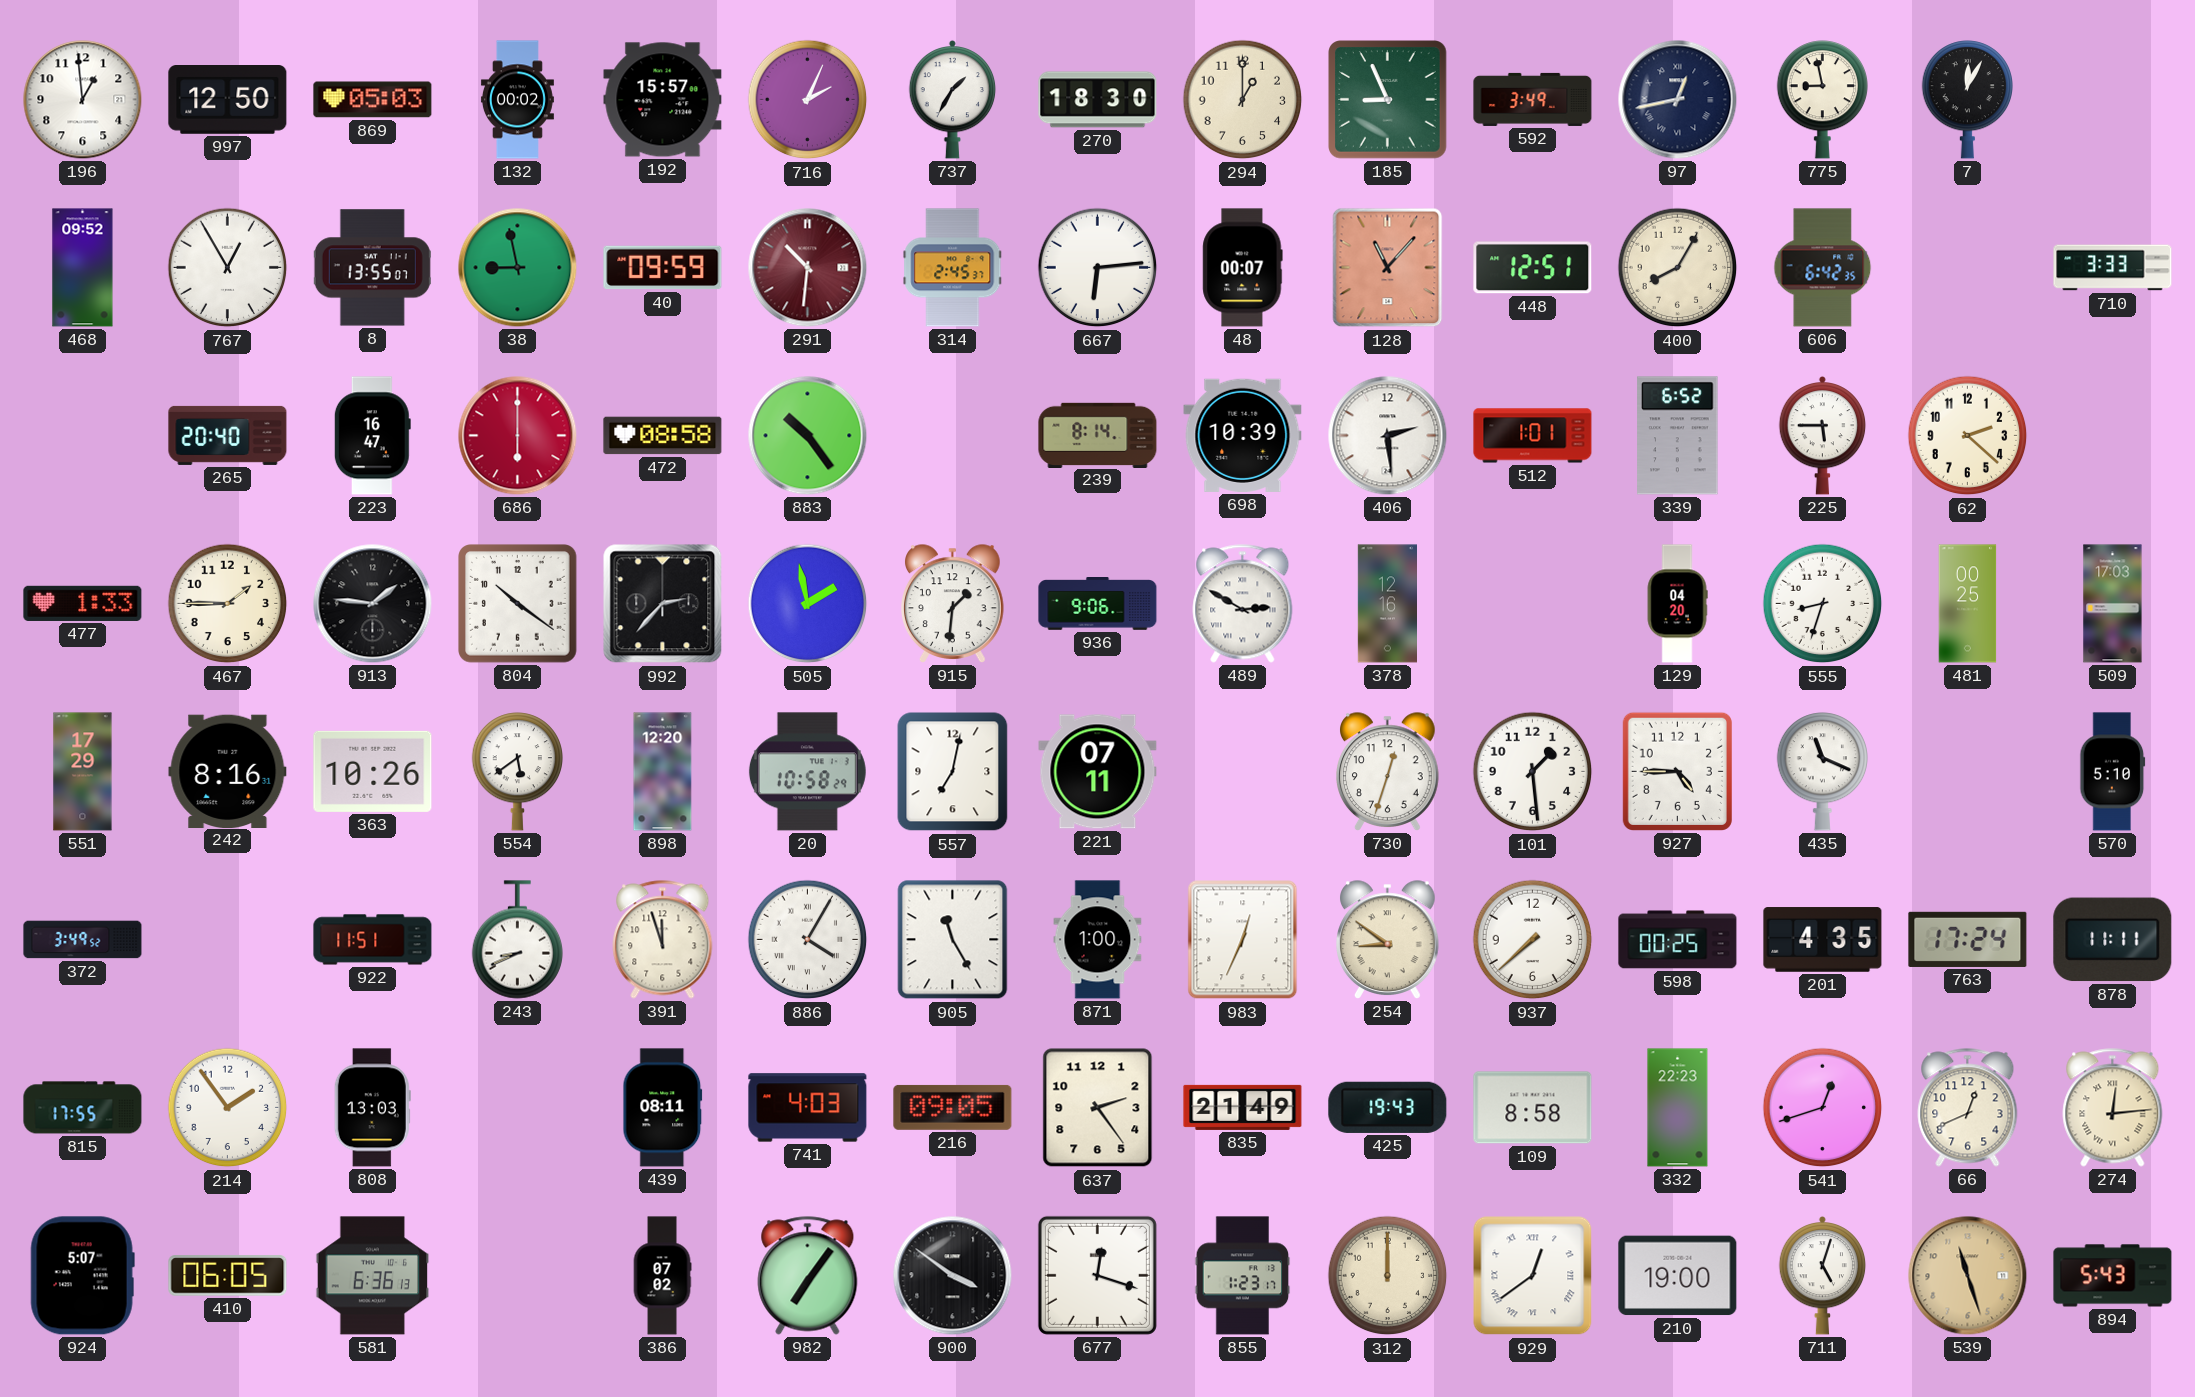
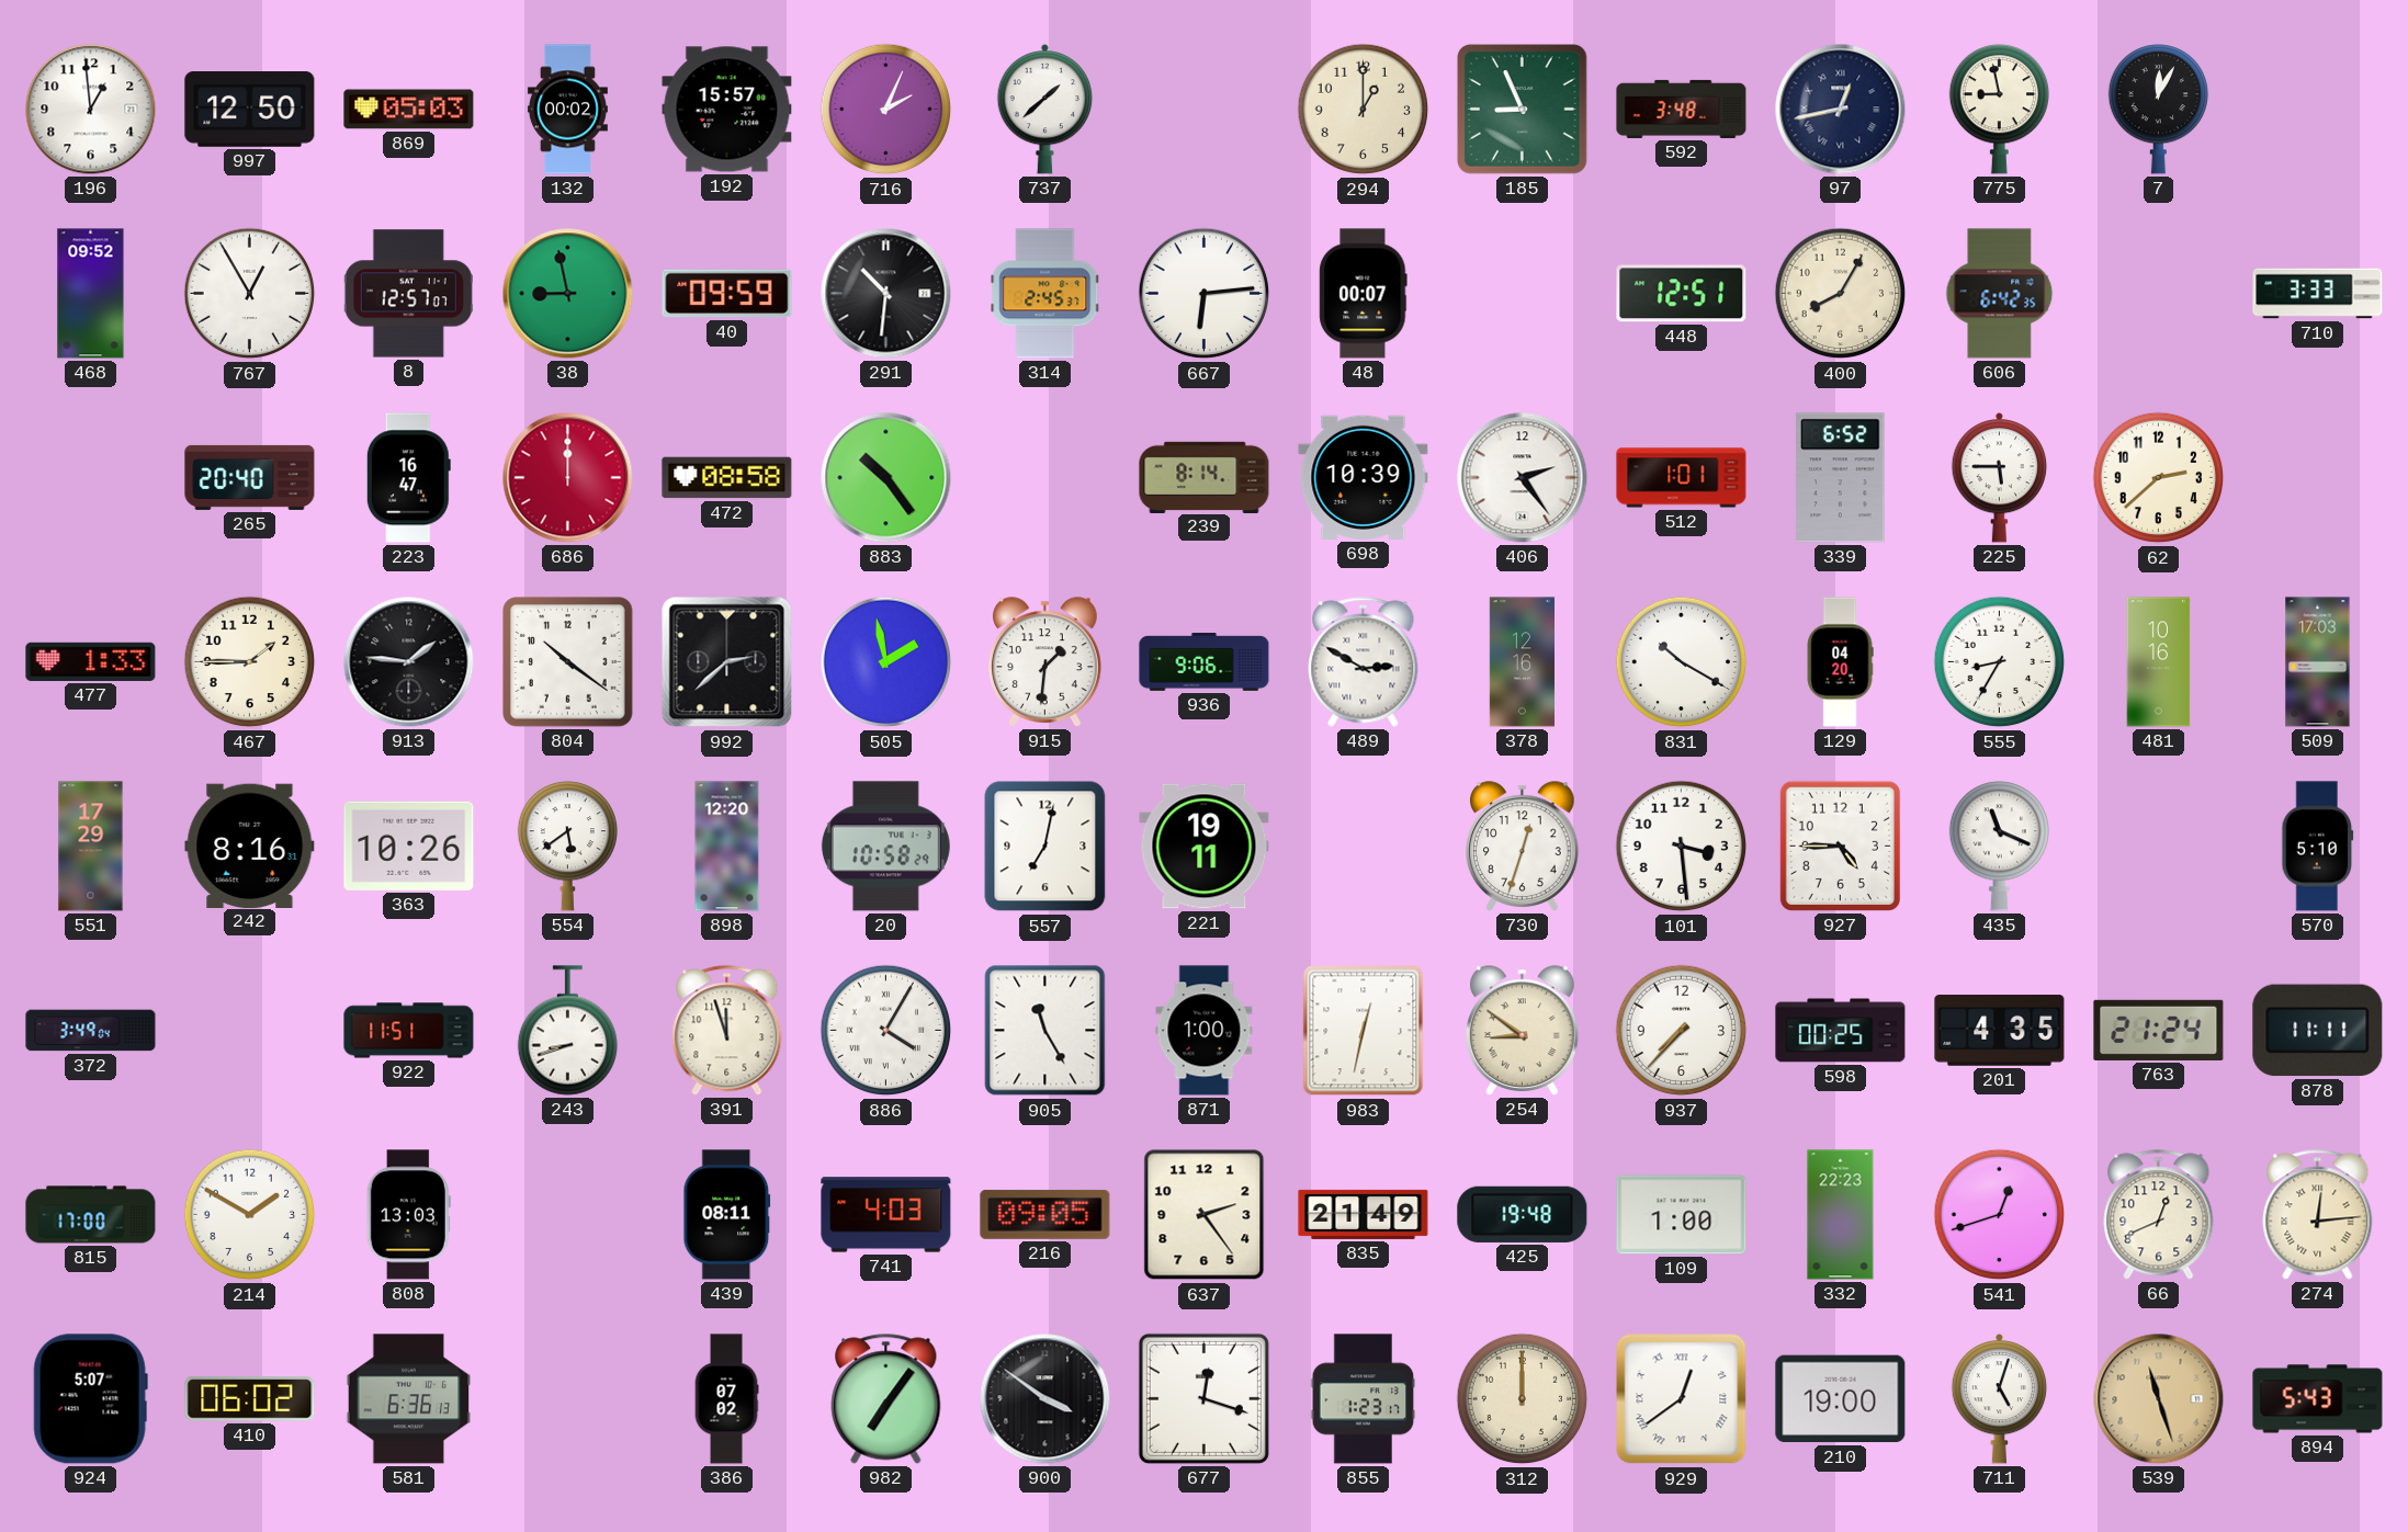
737: 1:35 -> 1:38 (1045, 109)
270: 18:30 -> none (1098, 100)
592: 3:49 -> 3:48 (1682, 109)
8: 13:55 -> 12:57 (408, 294)
291 dial: burgundy -> black (886, 294)
128: 11:07 -> none (1388, 268)
686: 6:00 -> 12:00 (568, 478)
406: 2:29 -> 2:24 (1523, 478)
62: 2:22 -> 2:38 (2159, 478)
992: 2:37 -> 2:38 (727, 662)
831: none -> 10:20 (1682, 662)
555: 8:33 -> 8:35 (2000, 662)
481: 00:25 -> 10:16 (2159, 662)
221: 07:11 -> 19:11 (1205, 847)
101: 1:29 -> 3:29 (1682, 847)
372: 3:49:52 -> 3:49:04 (91, 1031)
243: 8:41 -> 8:42 (567, 1031)
983: 12:34 -> 12:32 (1364, 1031)
937: 7:38 -> 7:37 (1682, 1031)
763: 17:24 -> 21:24 (2159, 1030)
815: 17:55 -> 17:00 (91, 1215)
214: 1:54 -> 1:50 (250, 1215)
425: 19:43 -> 19:48 (1523, 1214)
109: 8:58 -> 1:00 (1682, 1215)
410: 06:05 -> 06:02 (250, 1399)
